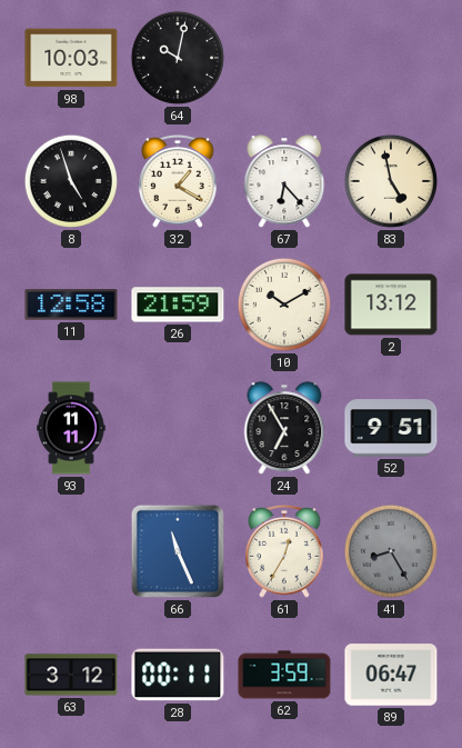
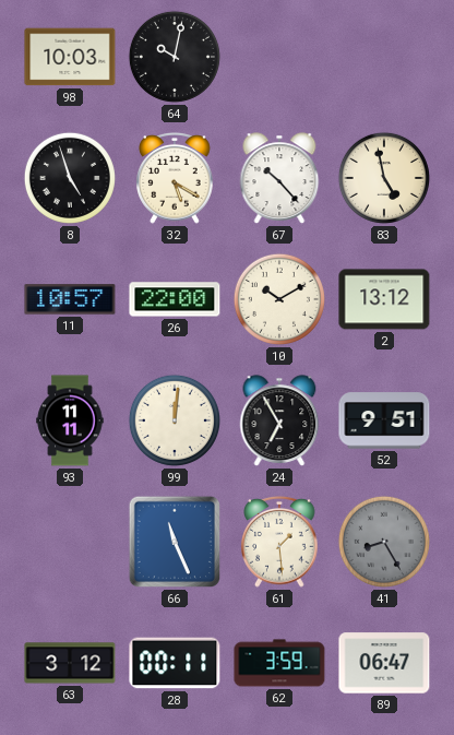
32: 1:20 -> 5:20 (175, 178)
67: 6:23 -> 10:23 (279, 178)
11: 12:58 -> 10:57 (70, 299)
26: 21:59 -> 22:00 (175, 299)
99: none -> 12:01 (175, 420)
61: 12:35 -> 1:29 (279, 542)
